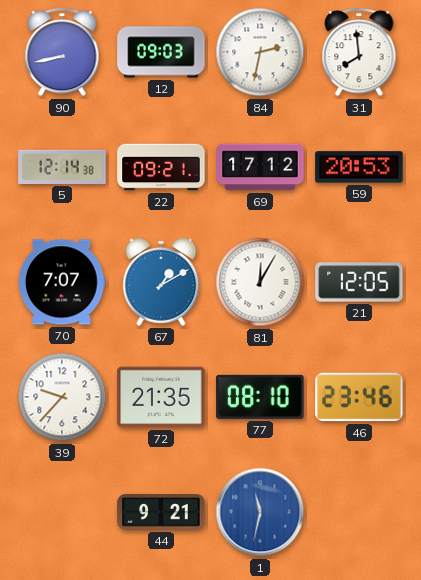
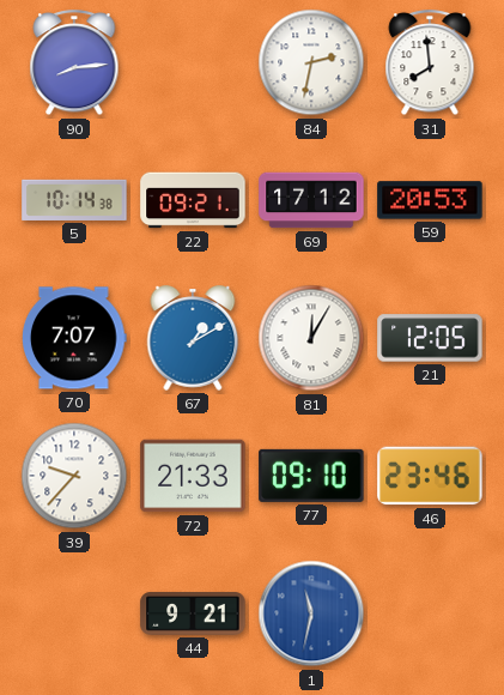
90: 8:43 -> 8:14 (74, 64)
12: 09:03 -> none (161, 52)
5: 12:14 -> 10:14 (74, 200)
72: 21:35 -> 21:33 (193, 476)
77: 08:10 -> 09:10 (311, 476)
